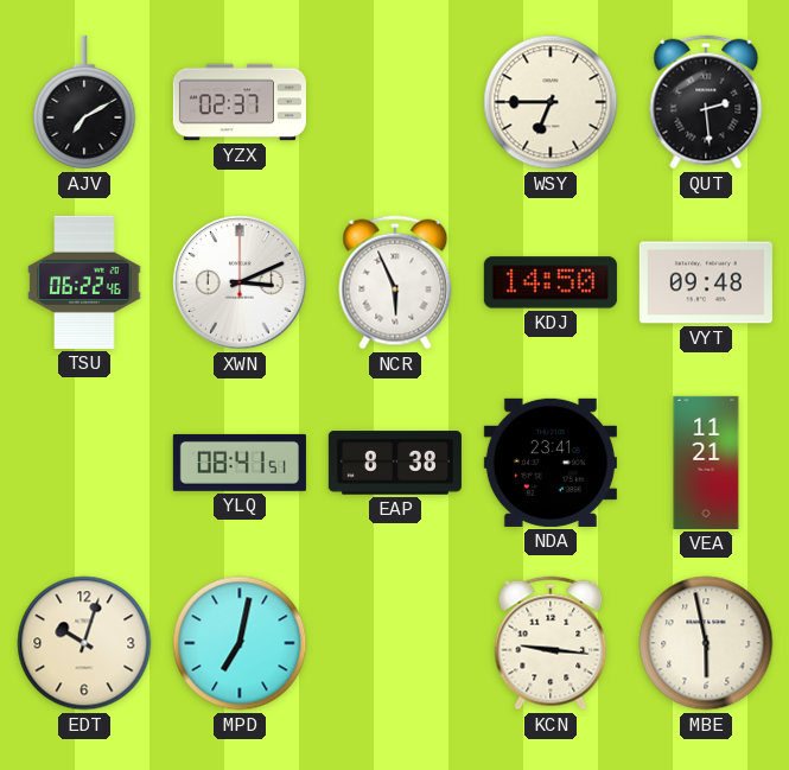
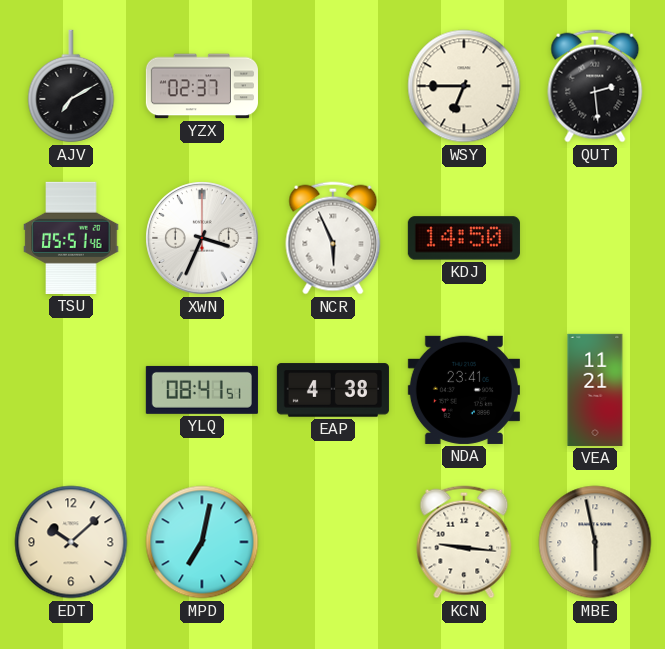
TSU: 06:22 -> 05:51 (71, 238)
XWN: 3:11 -> 3:34 (202, 238)
VYT: 09:48 -> none (706, 282)
EAP: 8:38 -> 4:38 (333, 390)
EDT: 10:03 -> 10:08 (71, 542)
